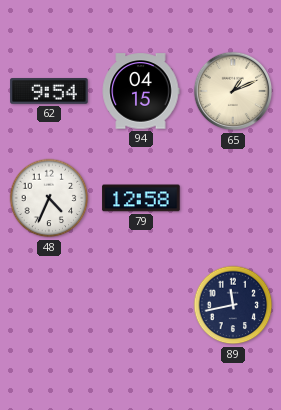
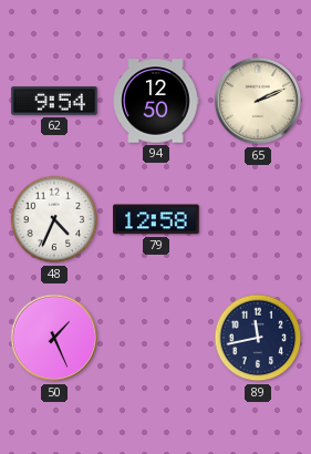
94: 04:15 -> 12:50 (156, 101)
65: 1:11 -> 2:11 (258, 101)
50: none -> 1:26 (54, 338)
